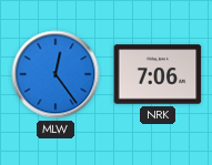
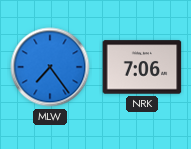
MLW: 12:24 -> 7:24 (50, 67)
